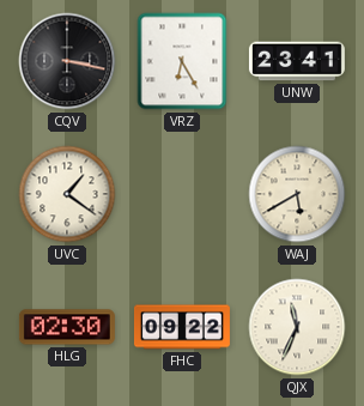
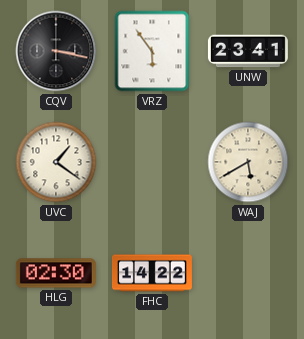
VRZ: 6:25 -> 5:54 (152, 51)
FHC: 09:22 -> 14:22 (152, 273)
QJX: 11:34 -> none (297, 327)
